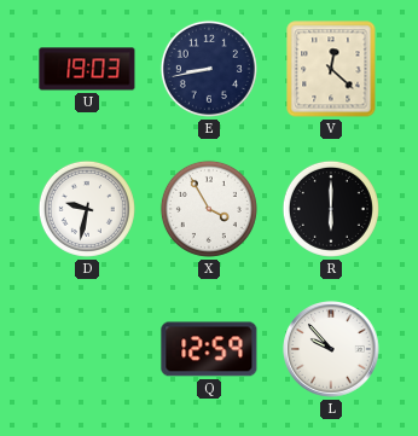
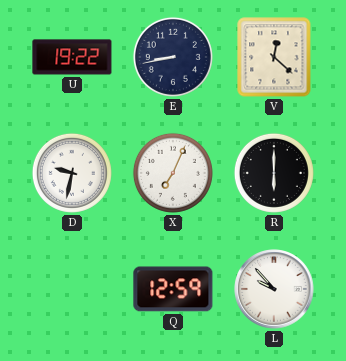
U: 19:03 -> 19:22 (72, 57)
X: 3:55 -> 7:04 (173, 173)
